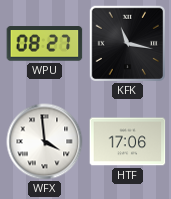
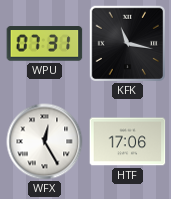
WPU: 08:27 -> 07:31 (45, 44)
WFX: 3:59 -> 12:25 (45, 142)
